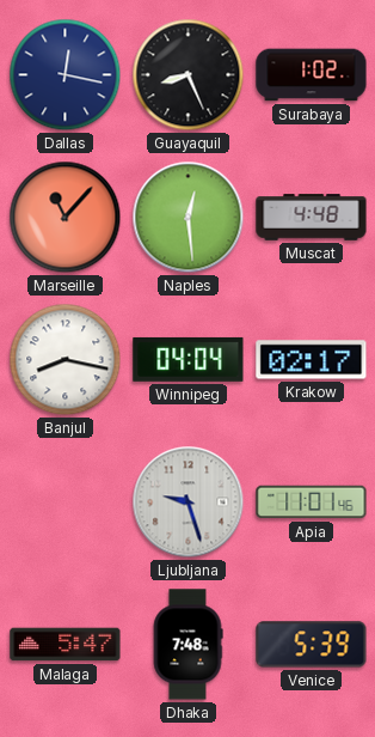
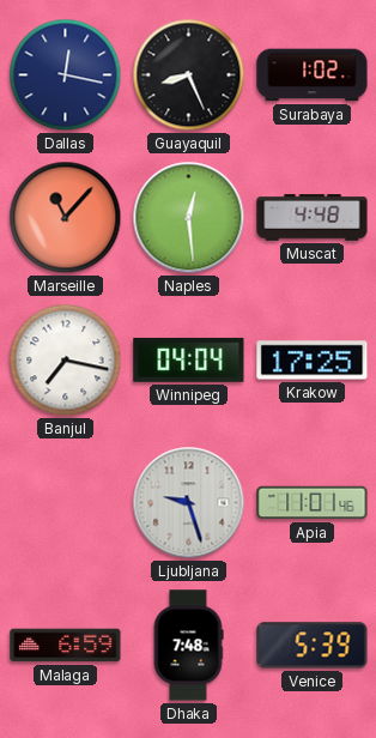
Banjul: 8:17 -> 7:17 (66, 361)
Krakow: 02:17 -> 17:25 (313, 361)
Malaga: 5:47 -> 6:59 (66, 646)
